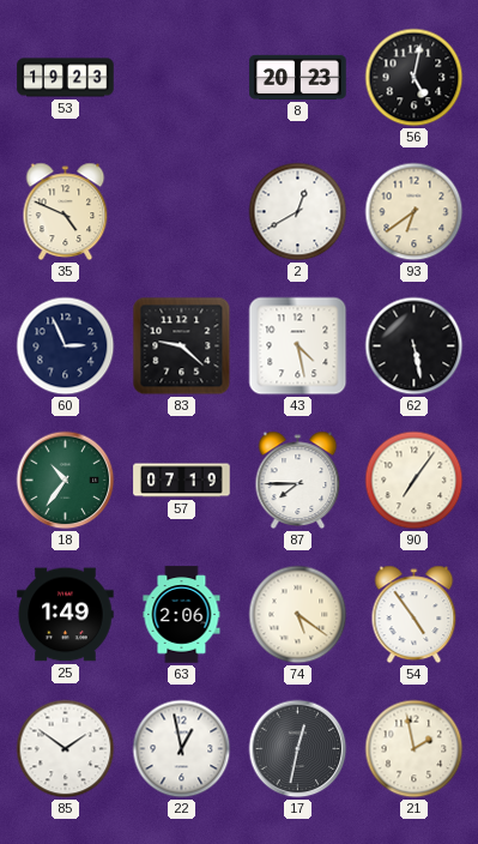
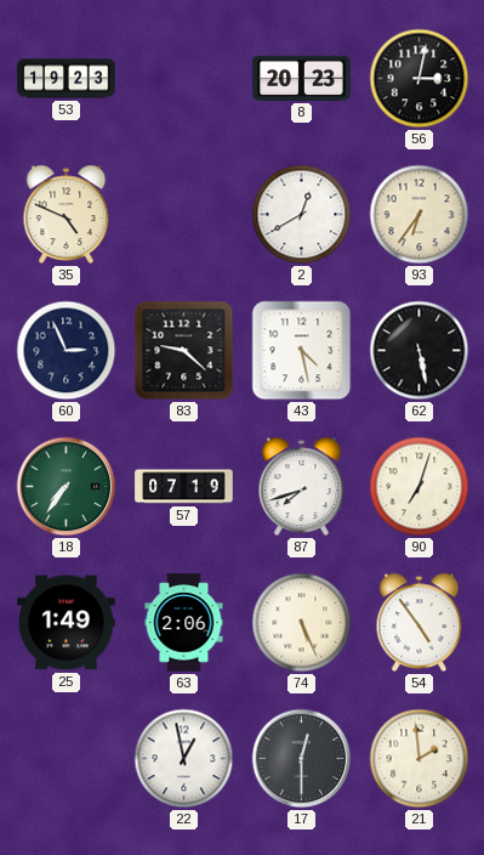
56: 5:02 -> 3:02 (420, 79)
93: 6:39 -> 6:36 (420, 215)
18: 10:36 -> 7:36 (67, 487)
87: 7:45 -> 7:42 (302, 487)
90: 7:06 -> 7:03 (420, 487)
74: 5:21 -> 5:26 (302, 623)
85: 1:51 -> none (66, 749)
17: 12:32 -> 12:30 (302, 759)
21: 1:58 -> 1:59 (420, 759)
